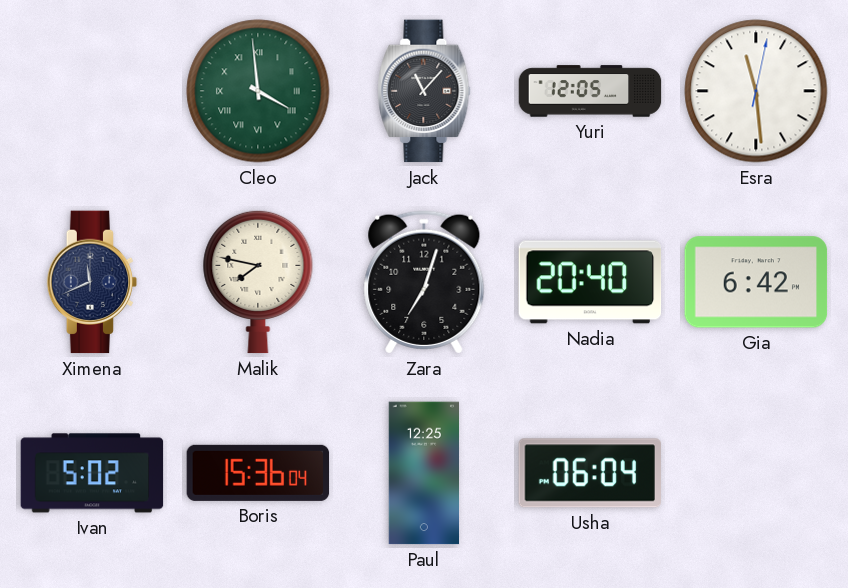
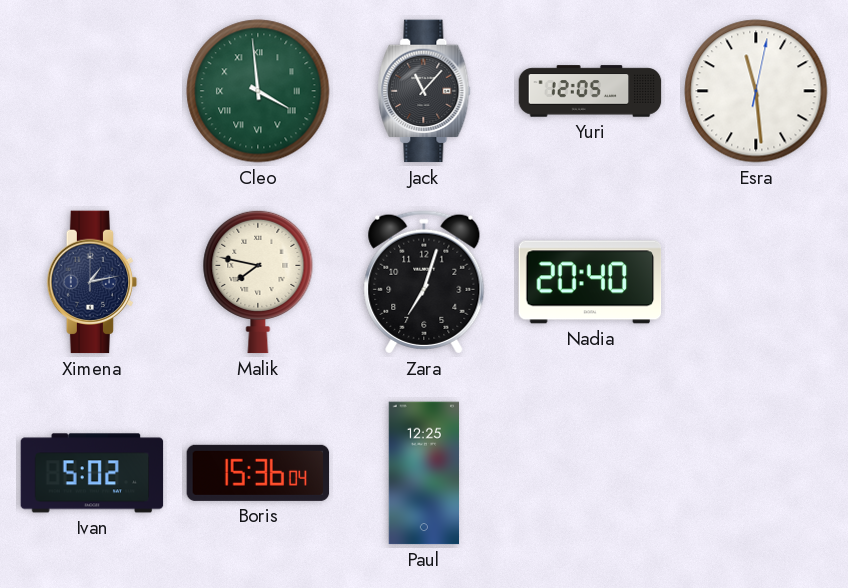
Ximena: 11:41 -> 1:13 (92, 282)
Gia: 6:42 -> none (756, 282)
Usha: 06:04 -> none (589, 473)
